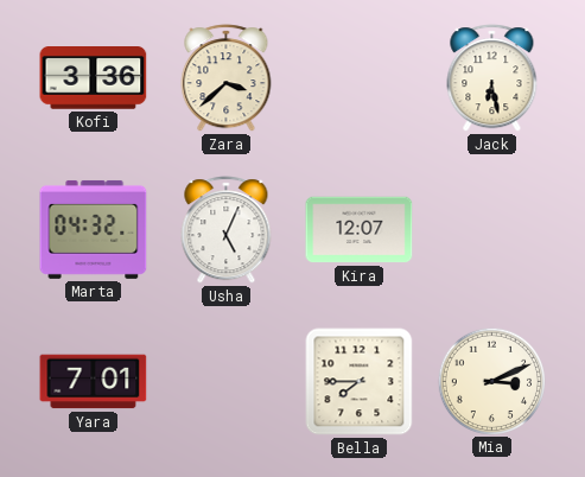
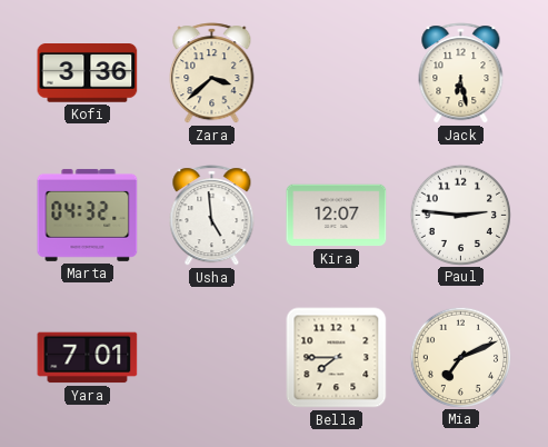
Usha: 5:04 -> 4:59 (212, 216)
Paul: none -> 2:46 (460, 215)
Mia: 3:11 -> 7:11 (460, 357)
